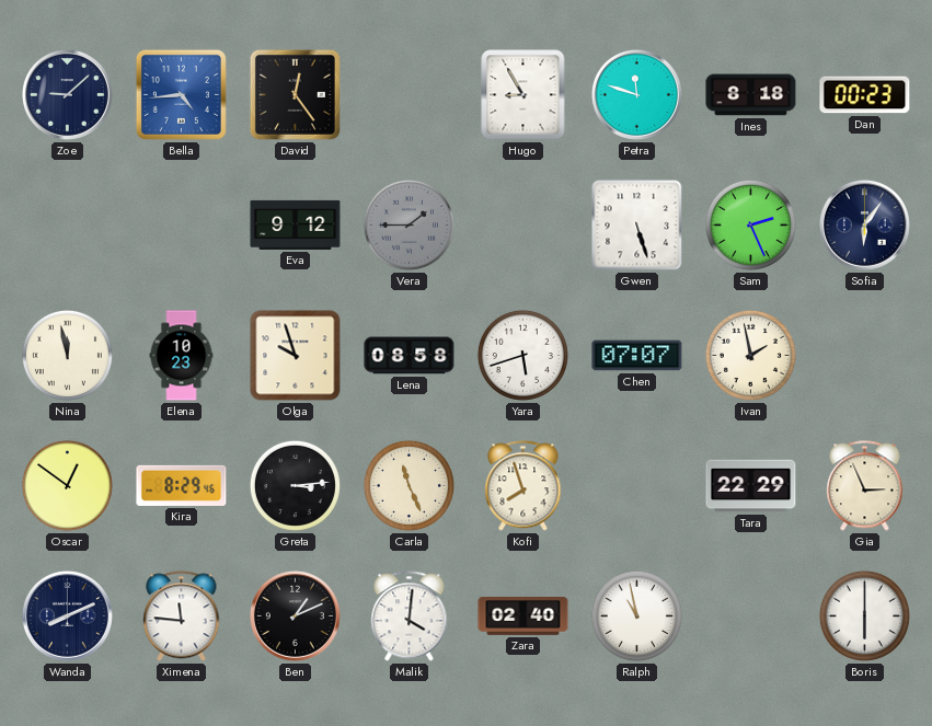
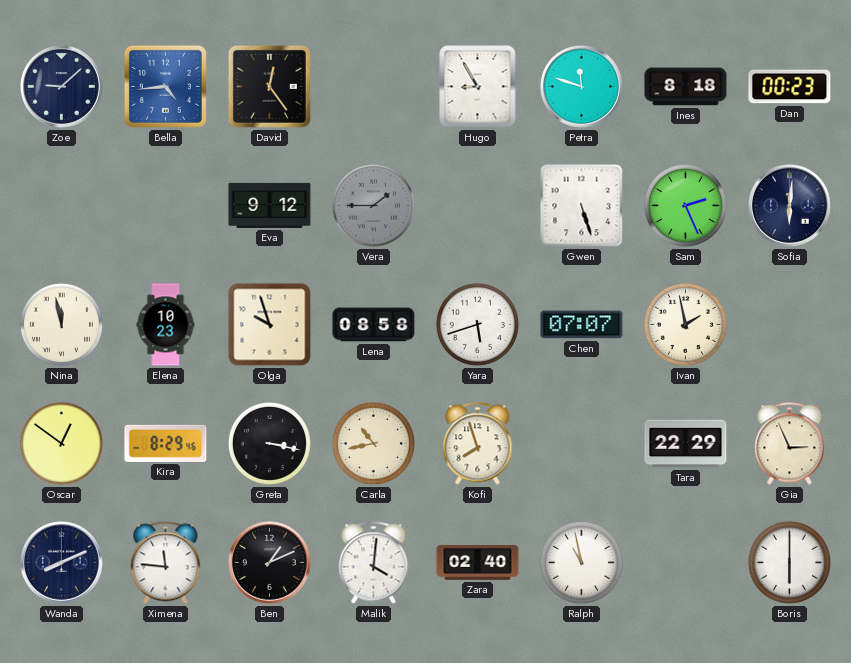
Sofia: 6:06 -> 6:01 (789, 205)
Greta: 3:14 -> 3:17 (269, 443)
Carla: 11:26 -> 10:43 (373, 443)
